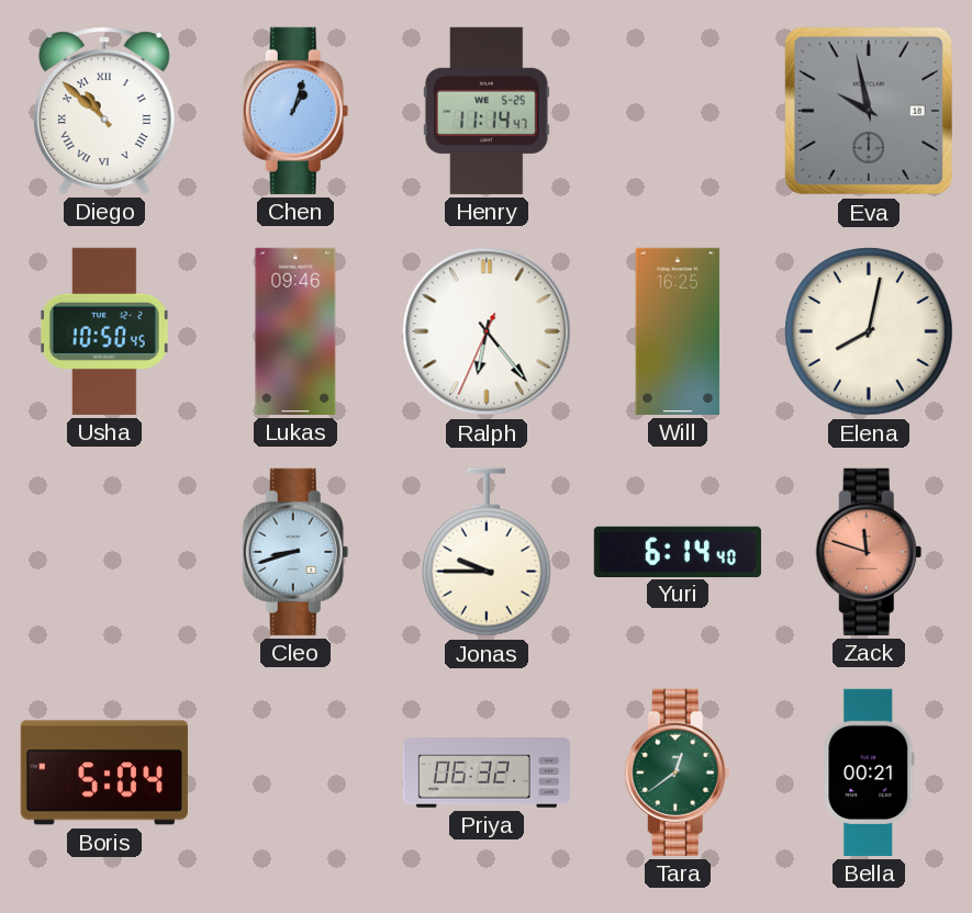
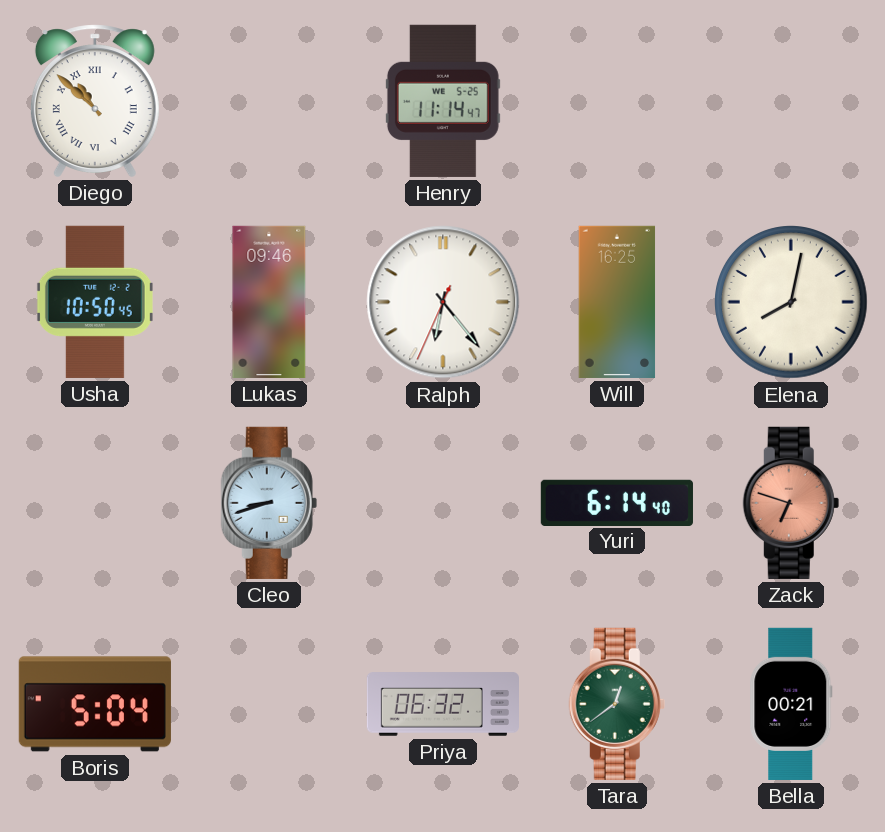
Chen: 1:03 -> none (295, 111)
Eva: 9:58 -> none (869, 111)
Jonas: 9:45 -> none (487, 552)
Zack: 11:48 -> 6:48 (791, 503)
